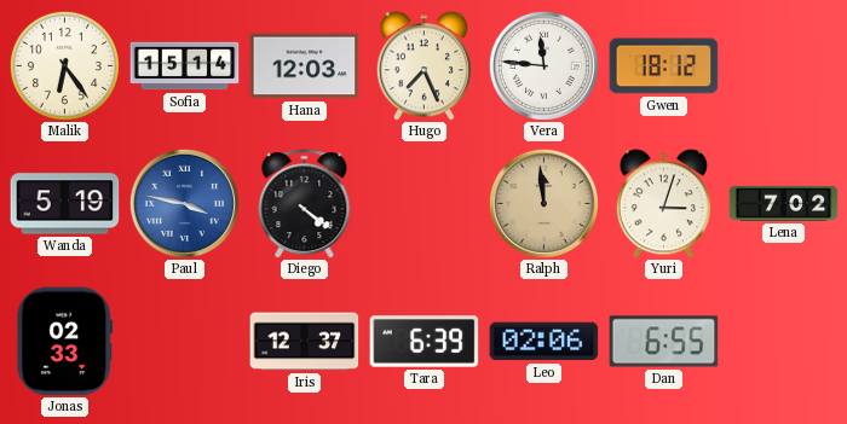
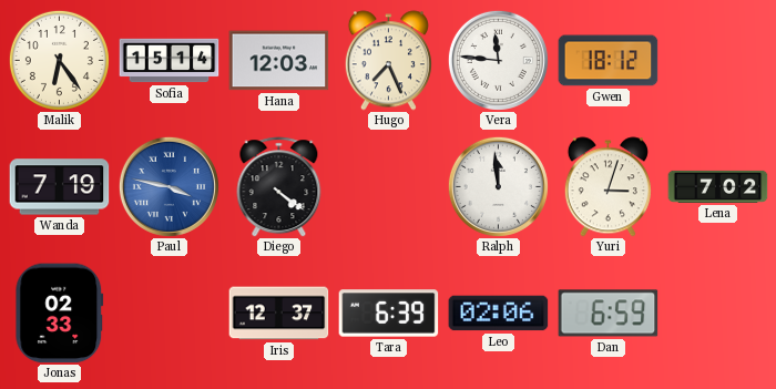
Wanda: 5:19 -> 7:19 (60, 187)
Ralph dial: champagne -> white (498, 186)
Dan: 6:55 -> 6:59 (609, 314)
